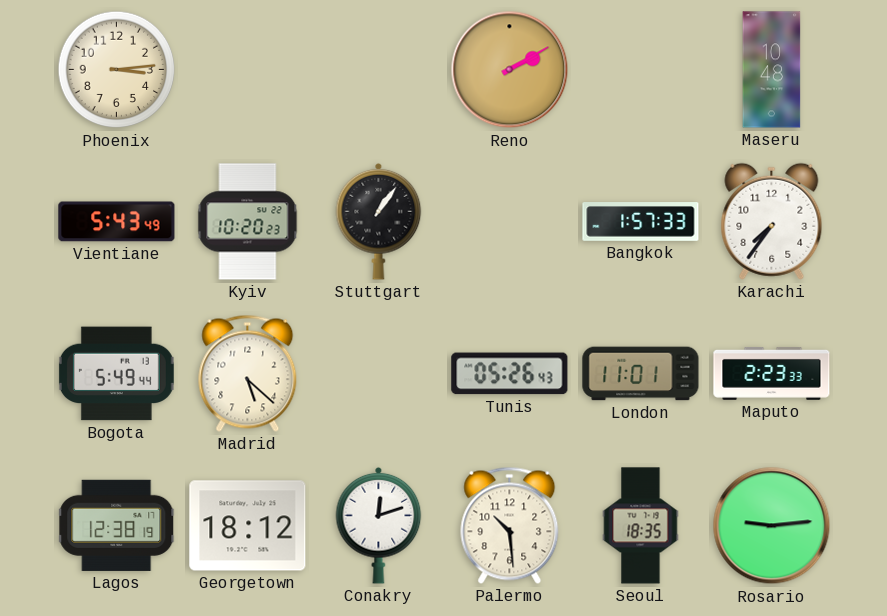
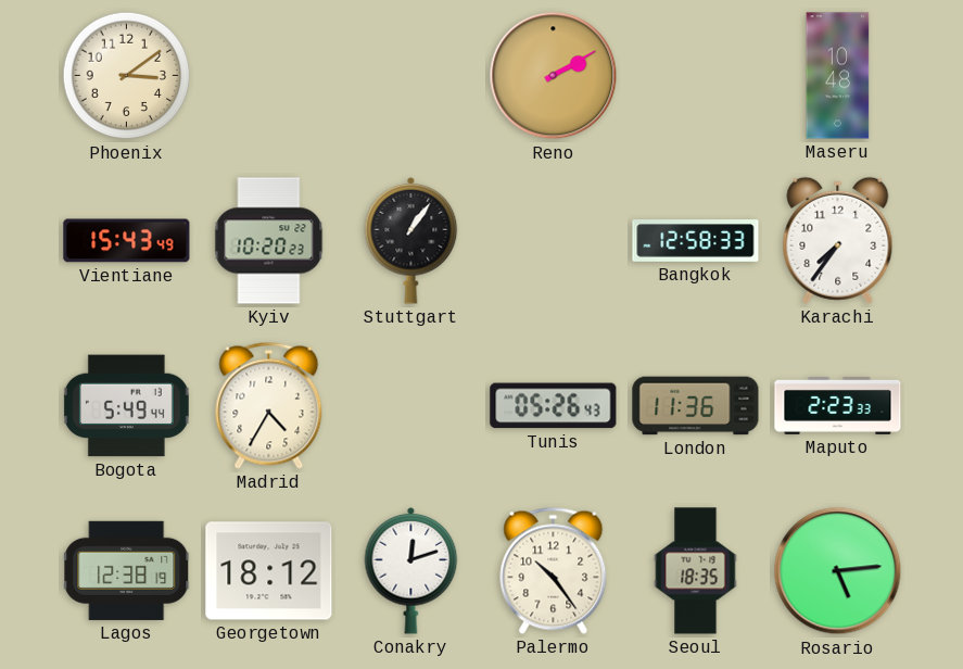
Phoenix: 3:14 -> 3:09 (127, 76)
Vientiane: 5:43 -> 15:43 (127, 241)
Bangkok: 1:57 -> 12:58 (696, 241)
Madrid: 5:22 -> 4:35 (269, 405)
London: 11:01 -> 11:36 (696, 406)
Palermo: 10:29 -> 10:24 (554, 570)
Rosario: 9:14 -> 5:14 (838, 571)
